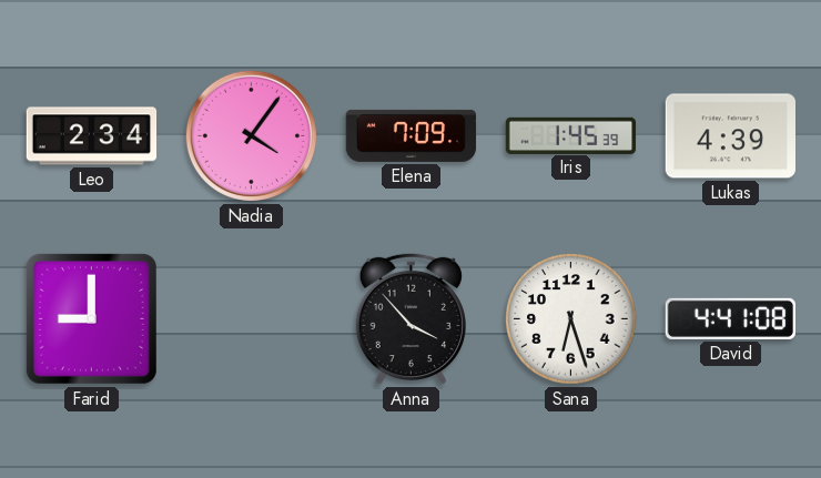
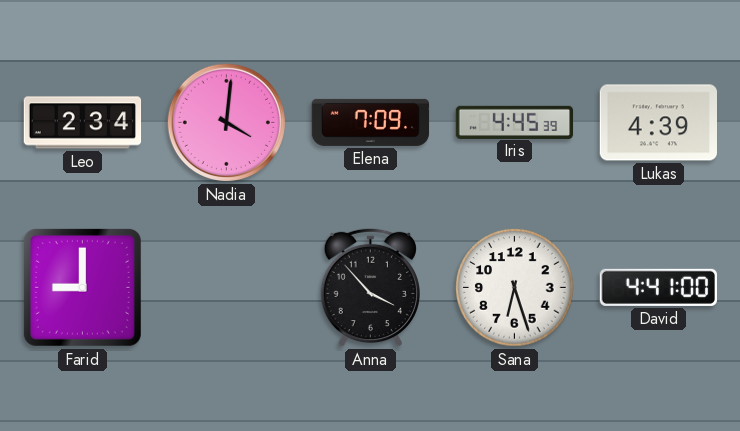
Nadia: 4:06 -> 4:01 (226, 122)
Iris: 1:45 -> 4:45 (515, 122)
David: 4:41:08 -> 4:41:00 (658, 287)
